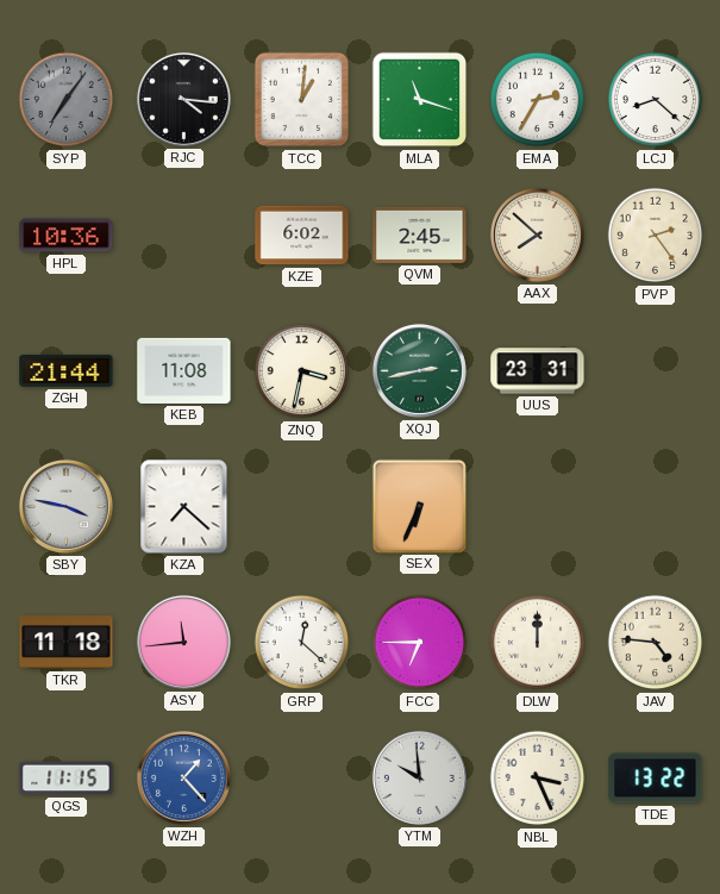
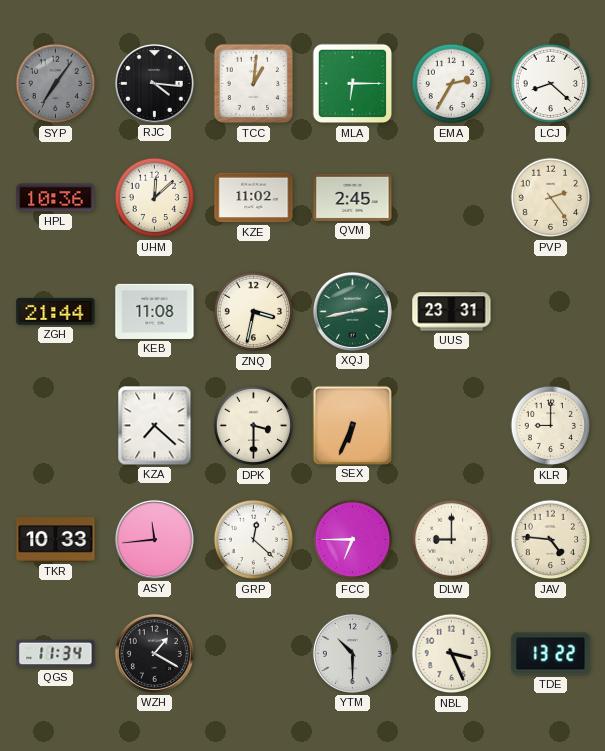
MLA: 11:18 -> 6:15 (353, 84)
UHM: none -> 12:08 (155, 198)
KZE: 6:02 -> 11:02 (254, 198)
AAX: 7:52 -> none (537, 235)
SBY: 3:47 -> none (65, 506)
DPK: none -> 3:30 (254, 426)
KLR: none -> 9:00 (551, 426)
TKR: 11:18 -> 10:33 (56, 540)
DLW: 12:00 -> 9:00 (452, 540)
QGS: 11:15 -> 11:34 (56, 654)
WZH: 1:23 -> 1:20 (154, 653)
WZH dial: blue -> black (154, 653)
YTM: 9:59 -> 10:30 (352, 653)
